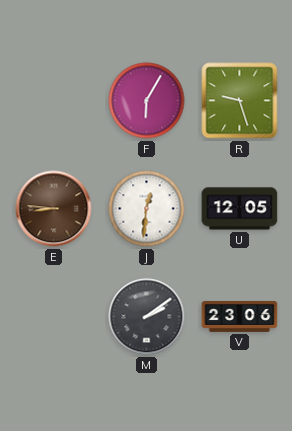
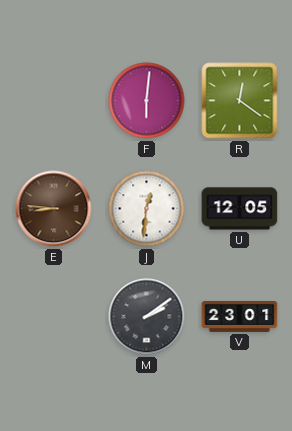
F: 6:05 -> 6:01 (147, 101)
R: 9:27 -> 12:21 (240, 101)
V: 23:06 -> 23:01 (240, 316)
